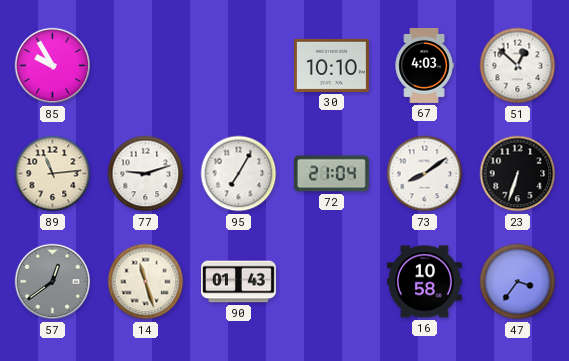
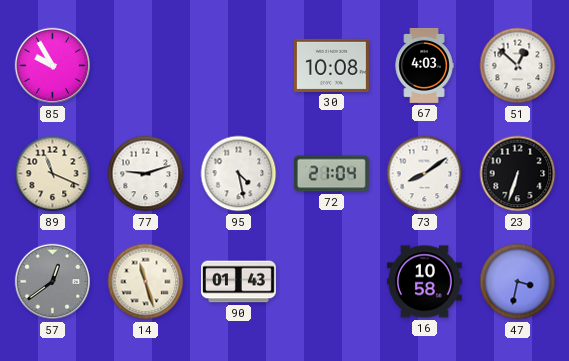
30: 10:10 -> 10:08 (331, 65)
89: 11:14 -> 11:19 (53, 174)
95: 7:05 -> 4:28 (239, 174)
47: 3:36 -> 3:32 (518, 282)
